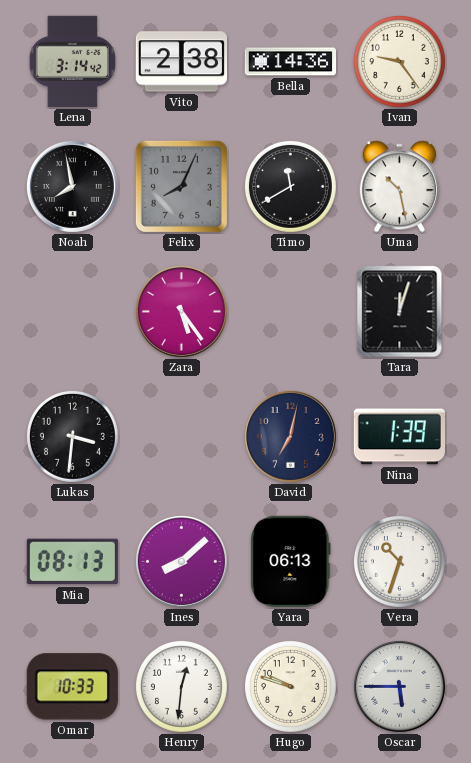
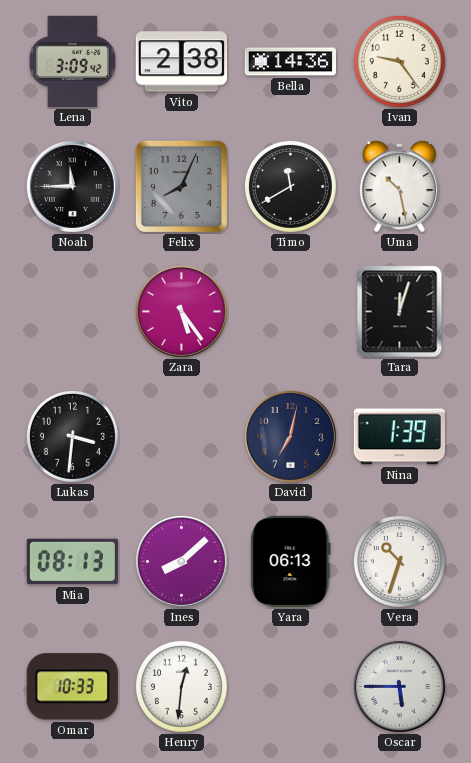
Lena: 3:14 -> 3:09 (72, 61)
Noah: 7:58 -> 11:45 (72, 186)
Hugo: 9:48 -> none (290, 686)
